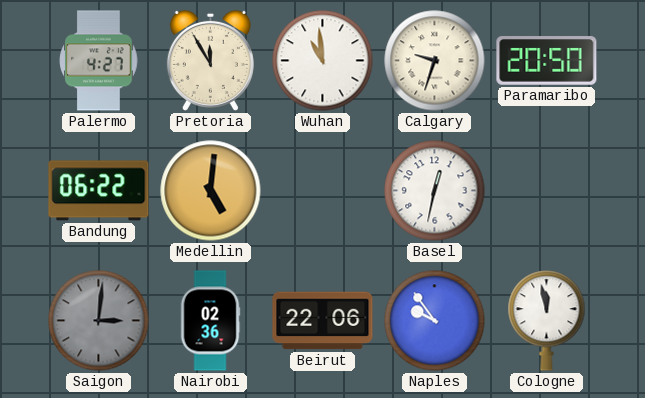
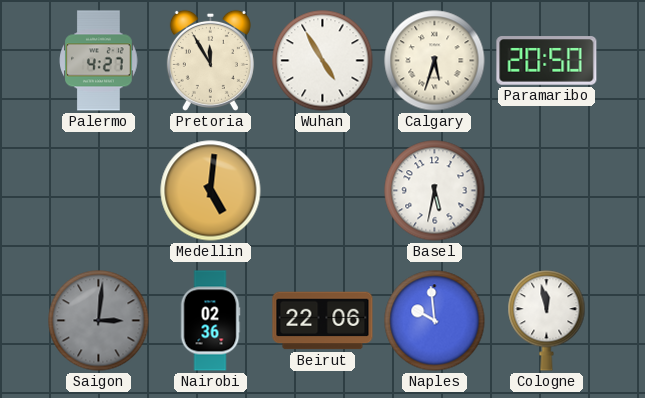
Wuhan: 10:59 -> 4:55 (323, 61)
Calgary: 9:33 -> 5:33 (435, 61)
Bandung: 06:22 -> none (99, 191)
Basel: 12:32 -> 5:32 (435, 191)
Naples: 9:54 -> 9:59 (435, 321)
